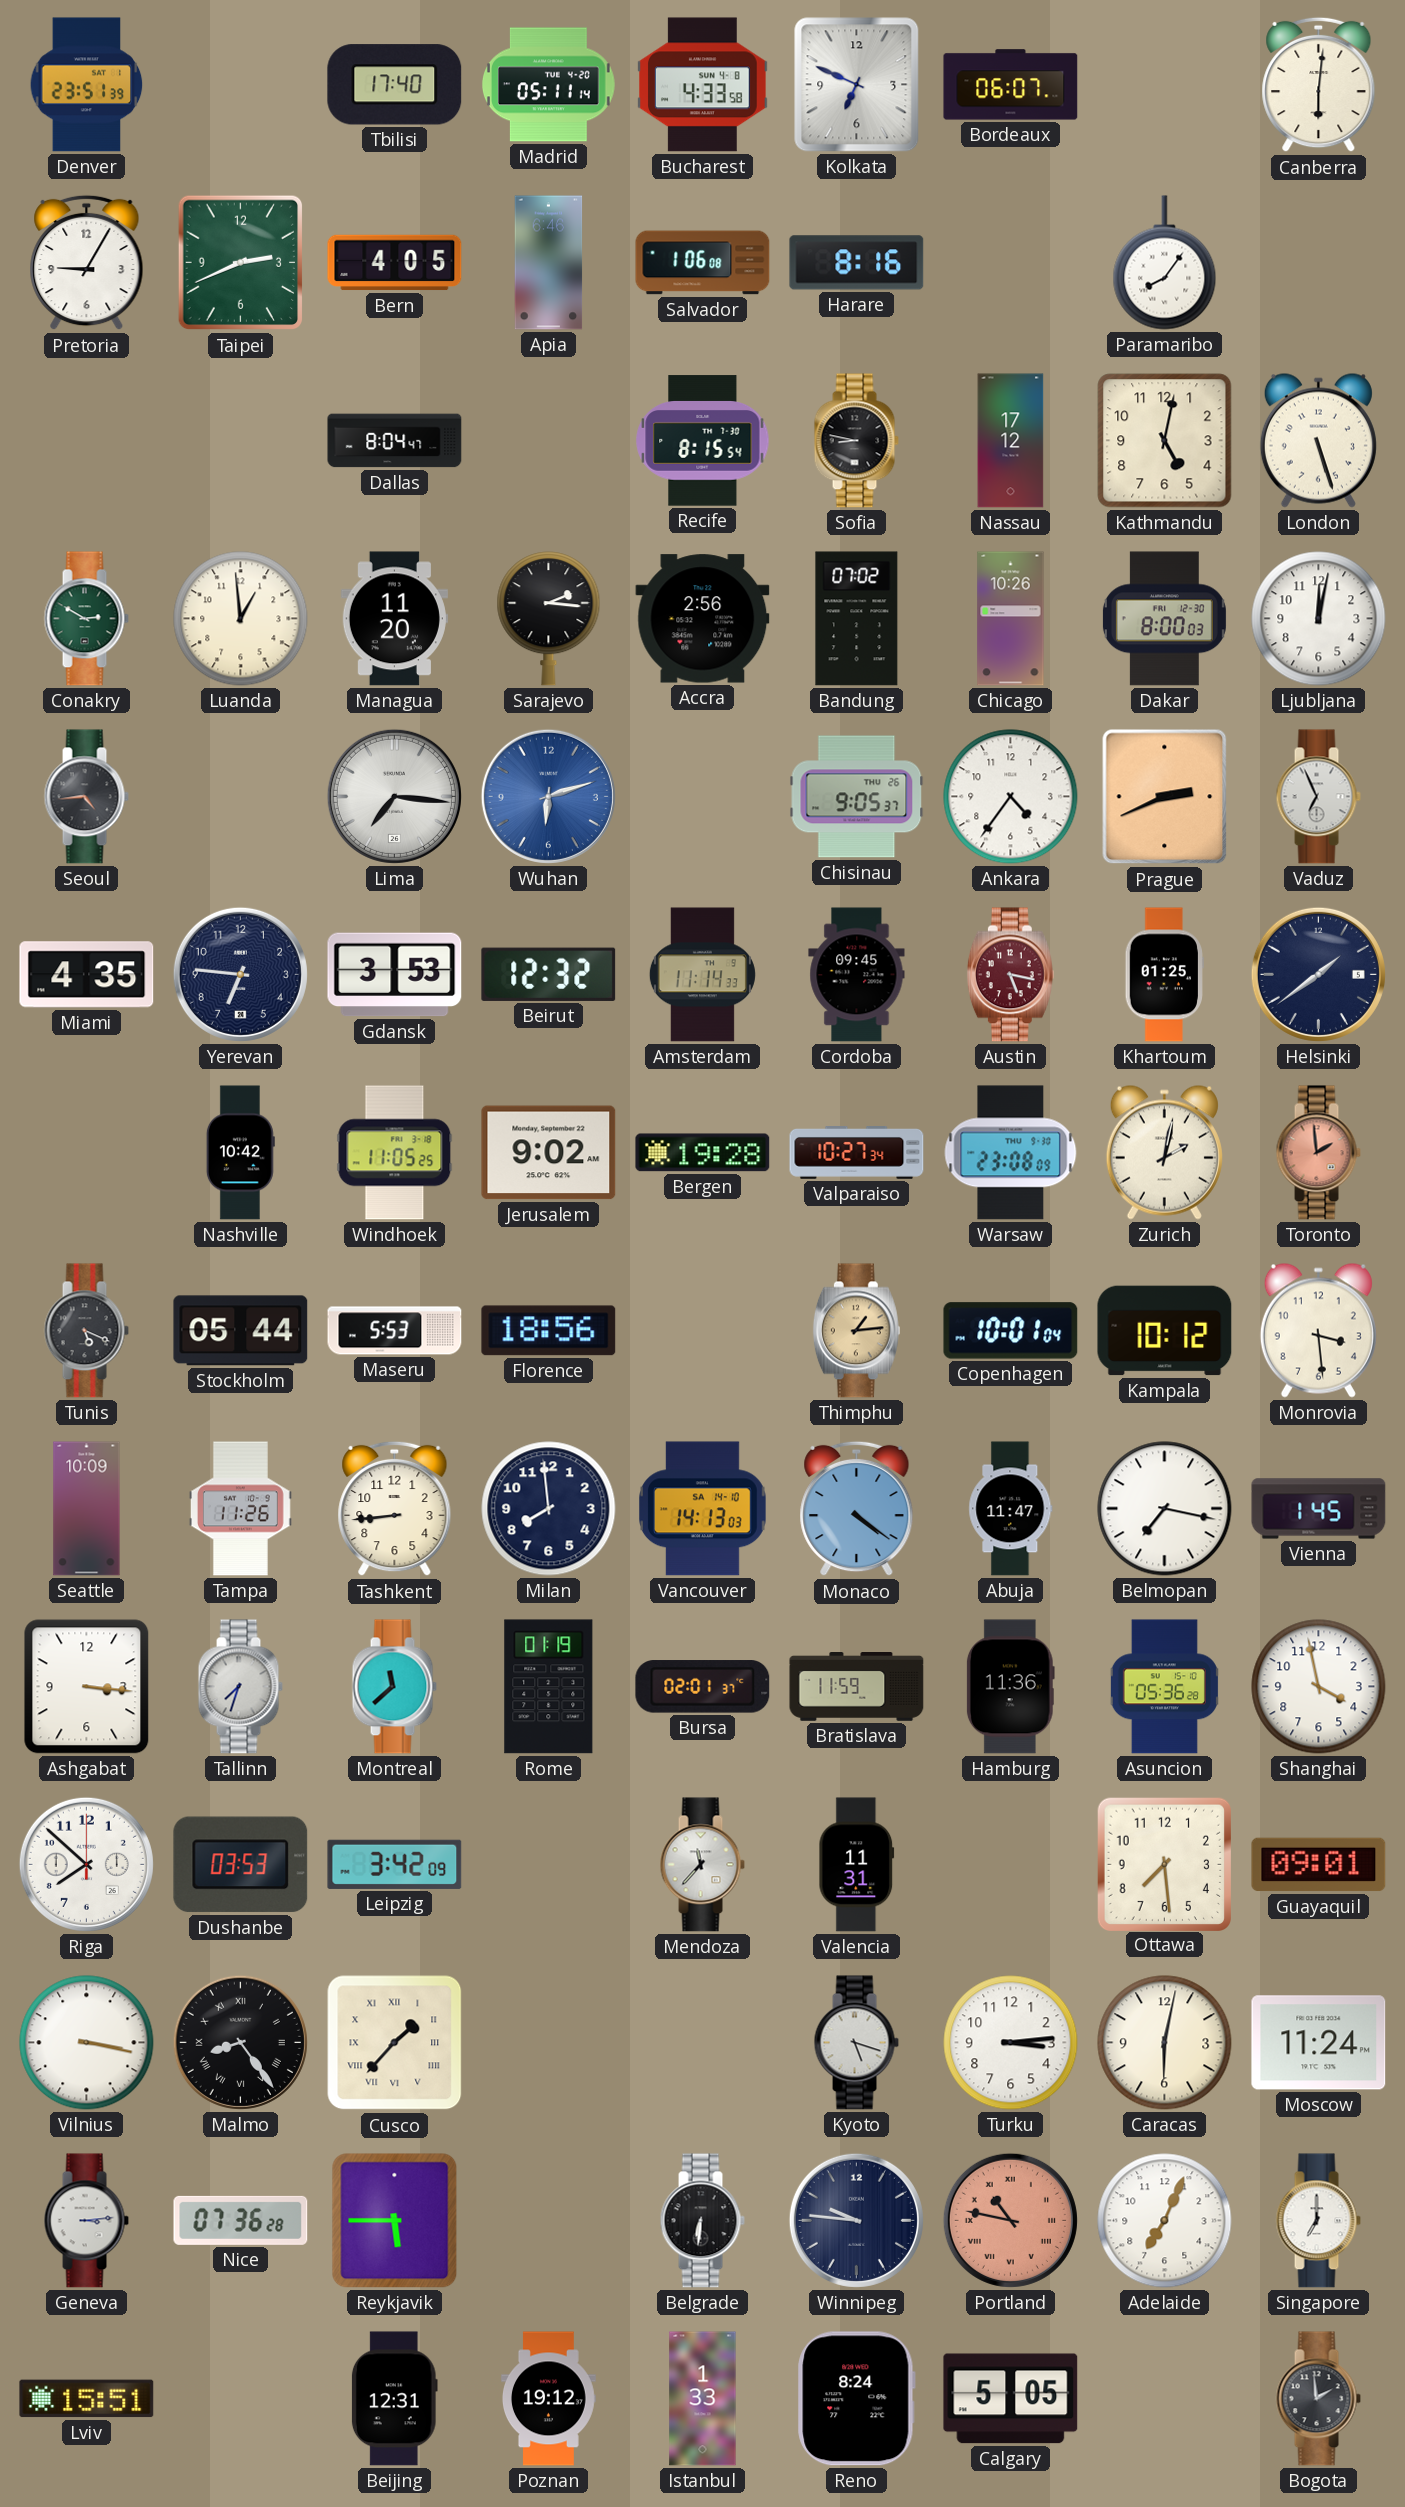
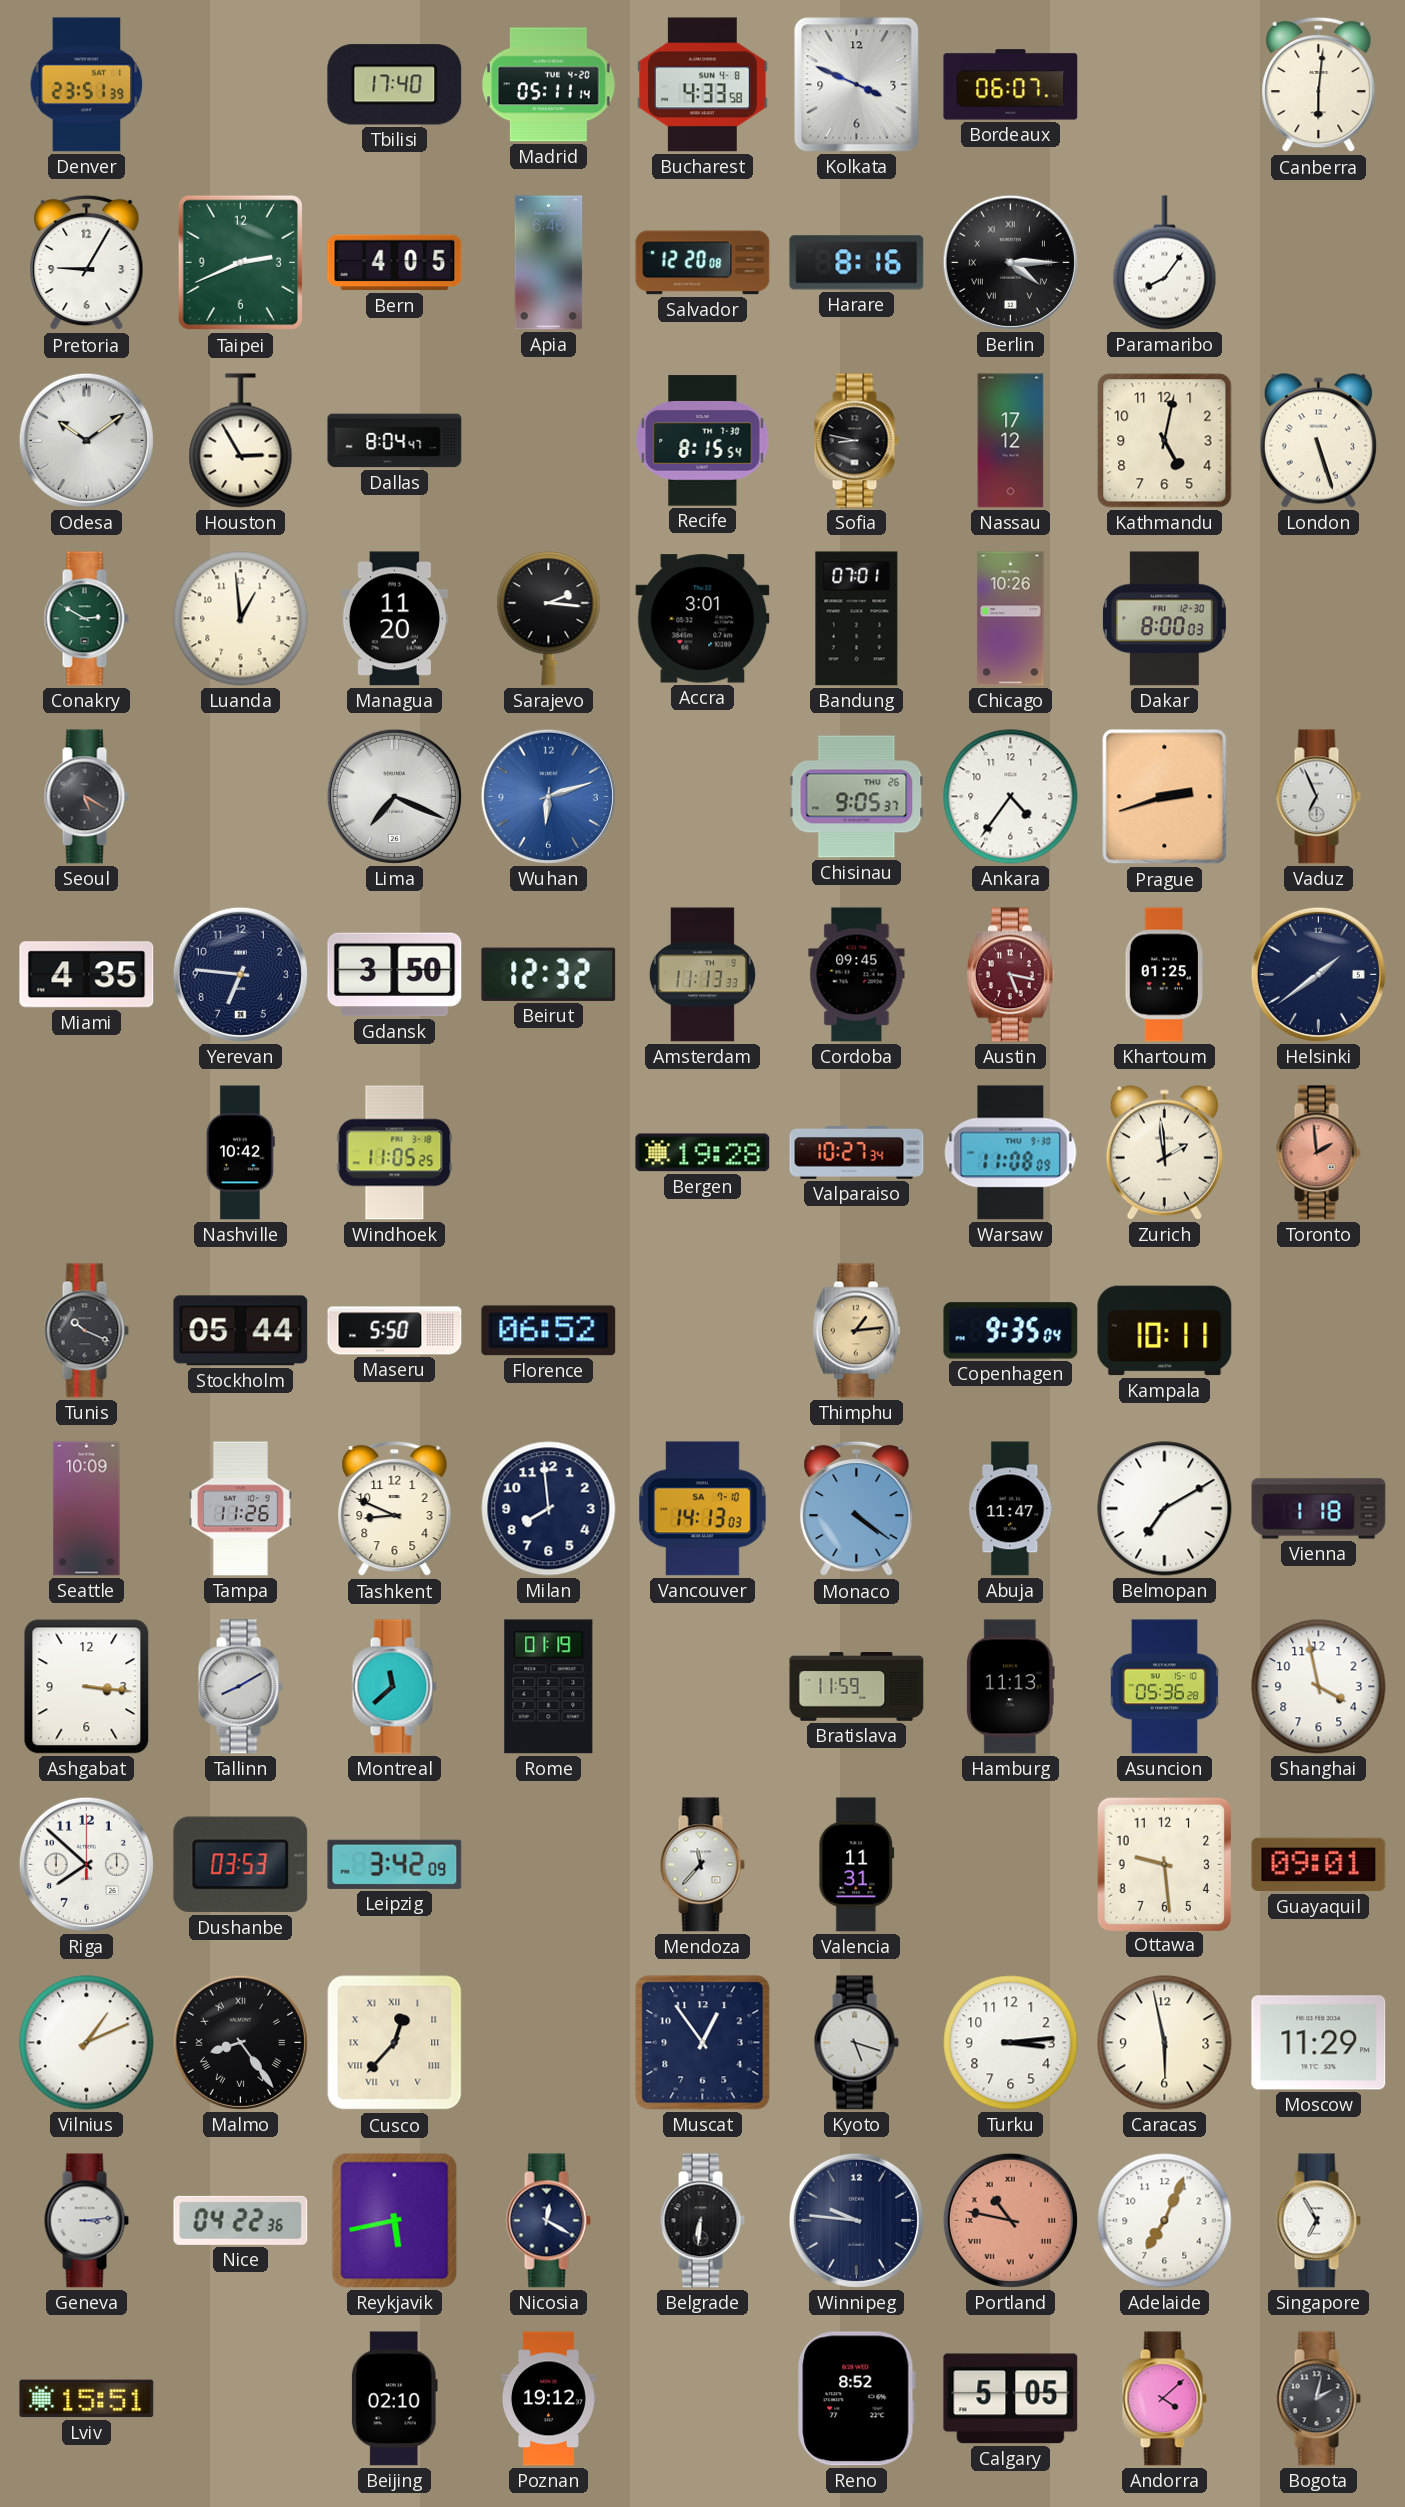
Kolkata: 6:49 -> 3:49 (857, 85)
Salvador: 1:06 -> 12:20 (703, 263)
Berlin: none -> 4:15 (1010, 262)
Odesa: none -> 10:09 (86, 440)
Houston: none -> 2:55 (241, 441)
Accra: 2:56 -> 3:01 (703, 619)
Bandung: 07:02 -> 07:01 (857, 619)
Ljubljana: 12:02 -> none (1319, 619)
Seoul: 4:44 -> 5:20 (86, 797)
Lima: 7:16 -> 7:19 (394, 796)
Prague: 2:41 -> 2:42 (1165, 797)
Gdansk: 3:53 -> 3:50 (395, 975)
Amsterdam: 11:14 -> 11:13 (702, 975)
Jerusalem: 9:02 -> none (549, 1153)
Warsaw: 23:08 -> 11:08 (1011, 1153)
Zurich: 2:02 -> 1:59 (1164, 1152)
Tunis: 5:19 -> 10:19 (86, 1331)
Maseru: 5:53 -> 5:50 (395, 1331)
Florence: 18:56 -> 06:52 (549, 1331)
Copenhagen: 10:01 -> 9:35 (1011, 1331)
Kampala: 10:12 -> 10:11 (1165, 1331)
Monrovia: 3:29 -> none (1318, 1330)
Tashkent: 8:44 -> 8:49 (395, 1509)
Vancouver date: SA 14-10 -> SA 7-10 (703, 1509)
Belmopan: 7:17 -> 7:10 (1165, 1509)
Vienna: 1:45 -> 1:18 (1319, 1509)
Tallinn: 7:33 -> 8:10 (240, 1687)
Bursa: 02:01 -> none (703, 1687)
Hamburg: 11:36 -> 11:13 (1010, 1687)
Ottawa: 7:29 -> 9:29 (1164, 1864)
Vilnius: 3:17 -> 1:11 (87, 2043)
Cusco: 1:37 -> 12:37 (395, 2043)
Muscat: none -> 12:54 (703, 2043)
Caracas: 6:02 -> 5:58 (1165, 2043)
Moscow: 11:24 -> 11:29 (1319, 2043)
Nice: 07:36 -> 04:22 (241, 2220)
Reykjavik: 5:45 -> 5:43 (395, 2221)
Nicosia: none -> 12:20 (548, 2221)
Singapore: 7:00 -> 6:55 (1318, 2221)
Beijing: 12:31 -> 02:10 (394, 2399)
Istanbul: 1:33 -> none (703, 2399)
Reno: 8:24 -> 8:52 (856, 2399)
Andorra: none -> 4:08 (1164, 2399)
Bogota: 1:59 -> 2:02 (1318, 2399)
